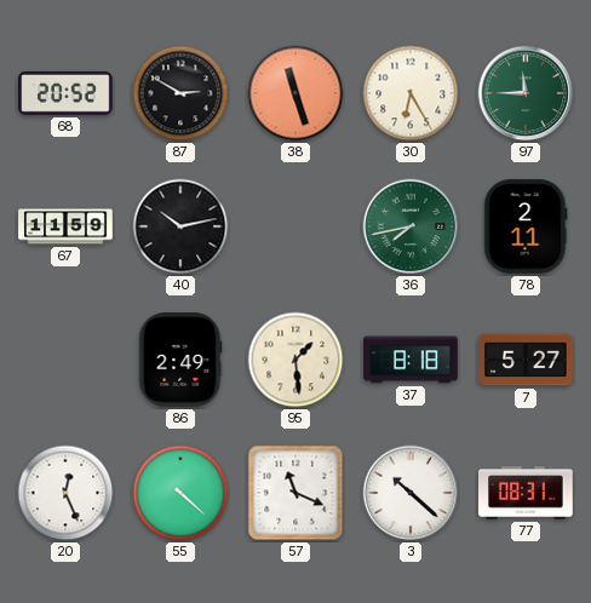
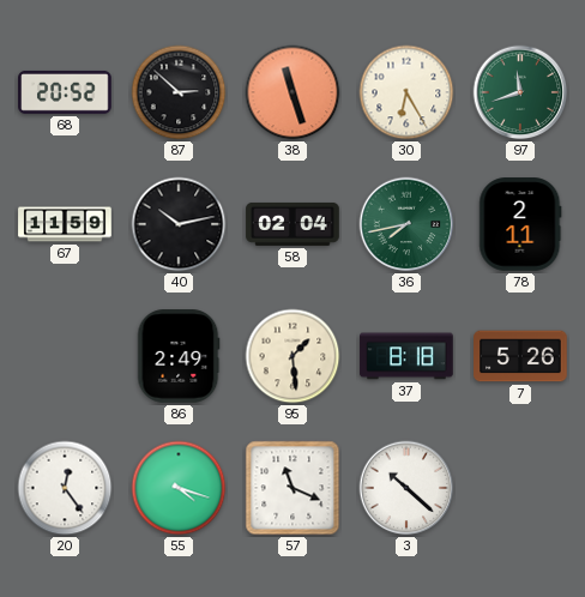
87: 2:50 -> 2:52 (179, 92)
97: 11:45 -> 11:42 (520, 92)
58: none -> 02:04 (292, 224)
7: 5:27 -> 5:26 (520, 356)
20: 12:26 -> 12:24 (65, 488)
55: 4:22 -> 4:18 (179, 488)
77: 08:31 -> none (526, 493)
